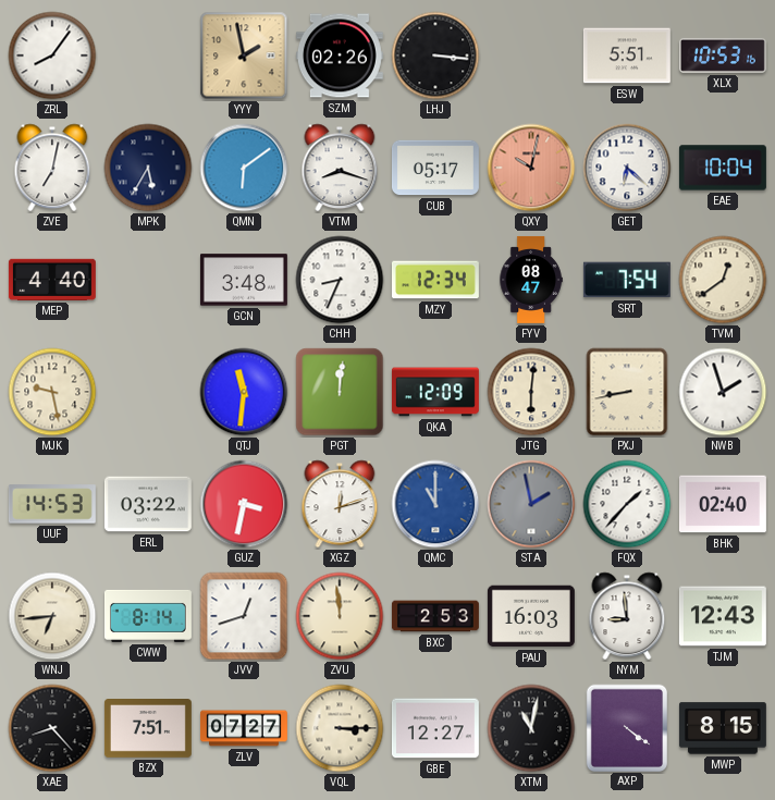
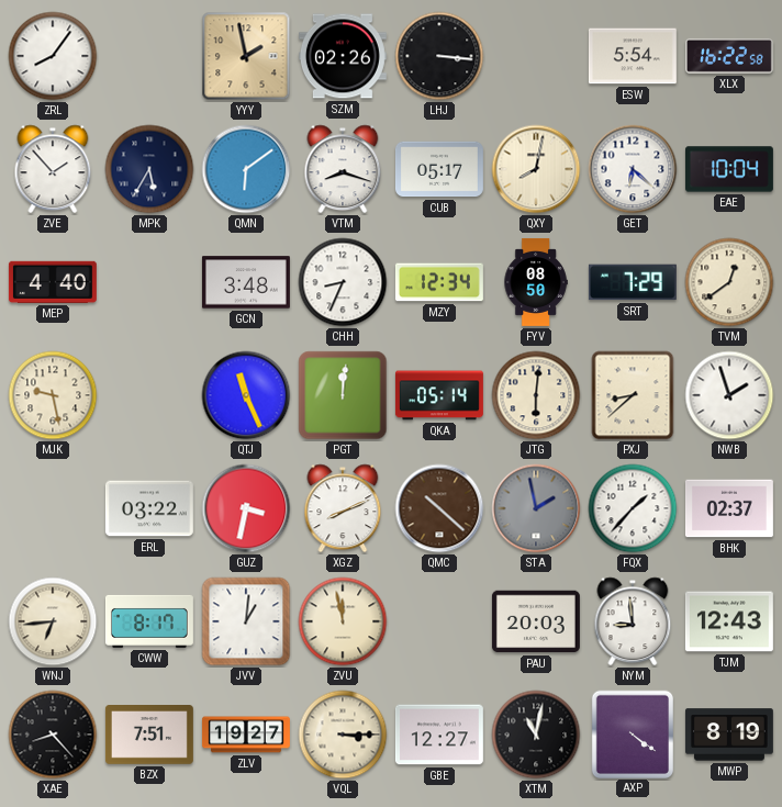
ESW: 5:51 -> 5:54 (633, 56)
XLX: 10:53 -> 16:22 (729, 56)
ZVE: 7:02 -> 1:53 (53, 169)
QXY: 10:02 -> 8:02 (536, 169)
QXY dial: salmon -> cream (536, 169)
FYV: 08:47 -> 08:50 (536, 282)
SRT: 7:54 -> 7:29 (633, 282)
QTJ: 11:31 -> 11:26 (246, 395)
QKA: 12:09 -> 05:14 (439, 395)
PXJ: 8:43 -> 8:38 (633, 395)
UUF: 14:53 -> none (52, 504)
XGZ: 12:12 -> 8:11 (343, 508)
QMC: 11:00 -> 10:22 (439, 508)
QMC dial: blue -> brown (439, 508)
BHK: 02:40 -> 02:37 (729, 508)
CWW: 8:14 -> 8:17 (149, 621)
JVV: 12:42 -> 1:01 (246, 621)
ZVU: 11:59 -> 11:58 (343, 621)
BXC: 2:53 -> none (435, 616)
PAU: 16:03 -> 20:03 (536, 621)
ZLV: 07:27 -> 19:27 (246, 735)
MWP: 8:15 -> 8:19 (729, 735)
